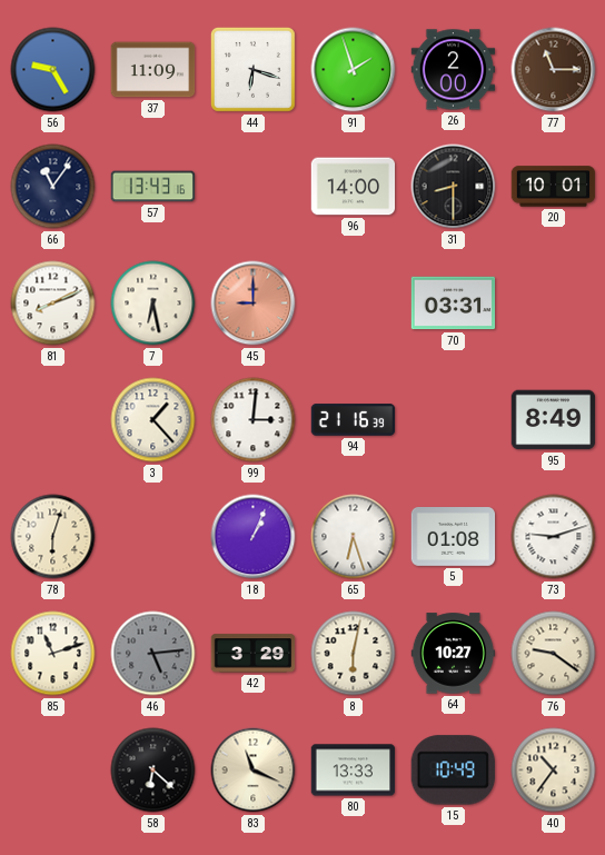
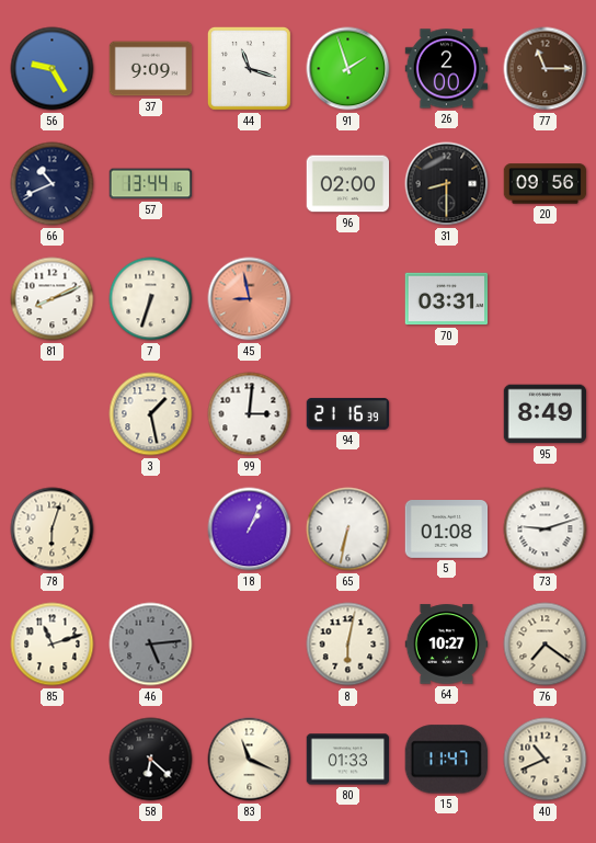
37: 11:09 -> 9:09 (151, 69)
44: 6:18 -> 11:18 (249, 68)
66: 11:06 -> 10:41 (53, 184)
57: 13:43 -> 13:44 (151, 184)
96: 14:00 -> 02:00 (348, 184)
20: 10:01 -> 09:56 (546, 184)
7: 6:28 -> 6:33 (151, 299)
45: 9:00 -> 8:58 (250, 299)
3: 1:23 -> 1:28 (151, 414)
65: 6:27 -> 6:32 (348, 529)
42: 3:29 -> none (254, 654)
76: 9:21 -> 7:21 (546, 645)
80: 13:33 -> 01:33 (348, 760)
15: 10:49 -> 11:47 (446, 760)
40: 10:36 -> 10:41 (546, 760)
